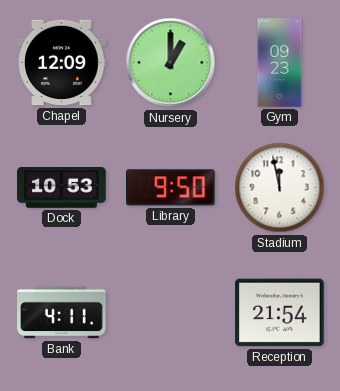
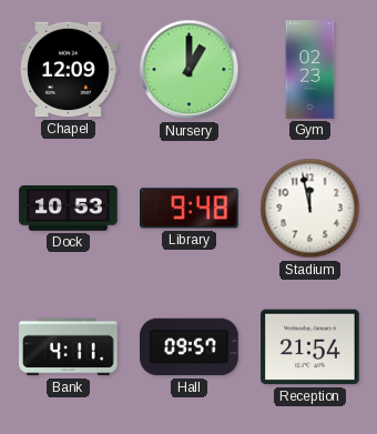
Gym: 09:23 -> 02:23 (310, 70)
Library: 9:50 -> 9:48 (190, 209)
Hall: none -> 09:57 (190, 347)
